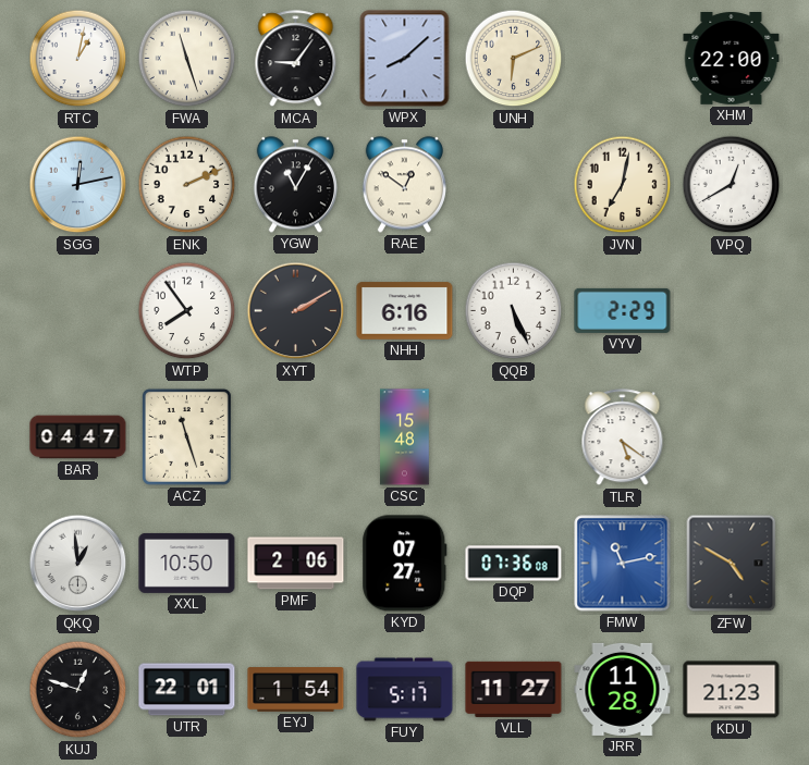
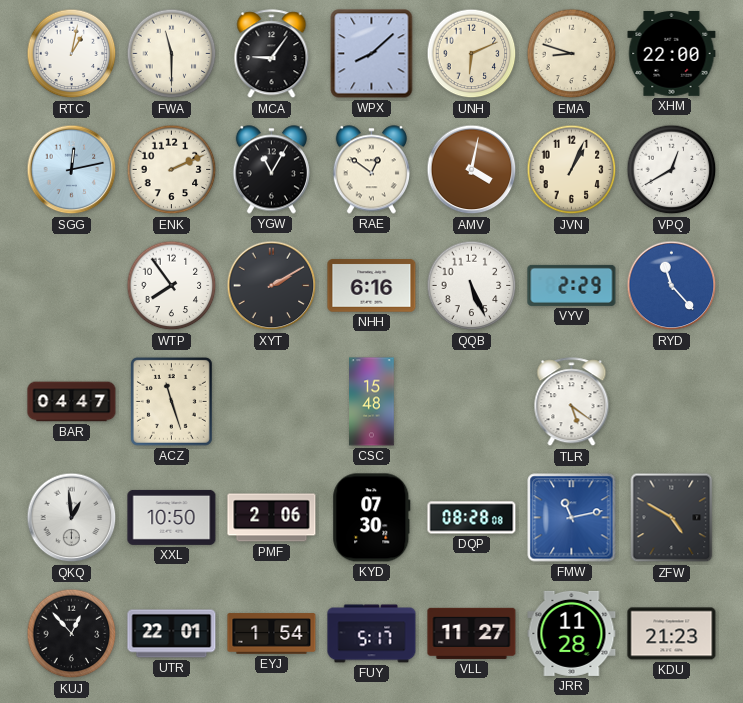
FWA: 11:27 -> 11:30 (172, 54)
EMA: none -> 8:48 (572, 54)
AMV: none -> 4:02 (472, 170)
JVN: 7:02 -> 1:04 (572, 170)
RYD: none -> 11:23 (672, 286)
KYD: 07:27 -> 07:30 (372, 518)
DQP: 07:36 -> 08:28 (472, 518)
KUJ: 12:48 -> 12:53 (72, 634)
